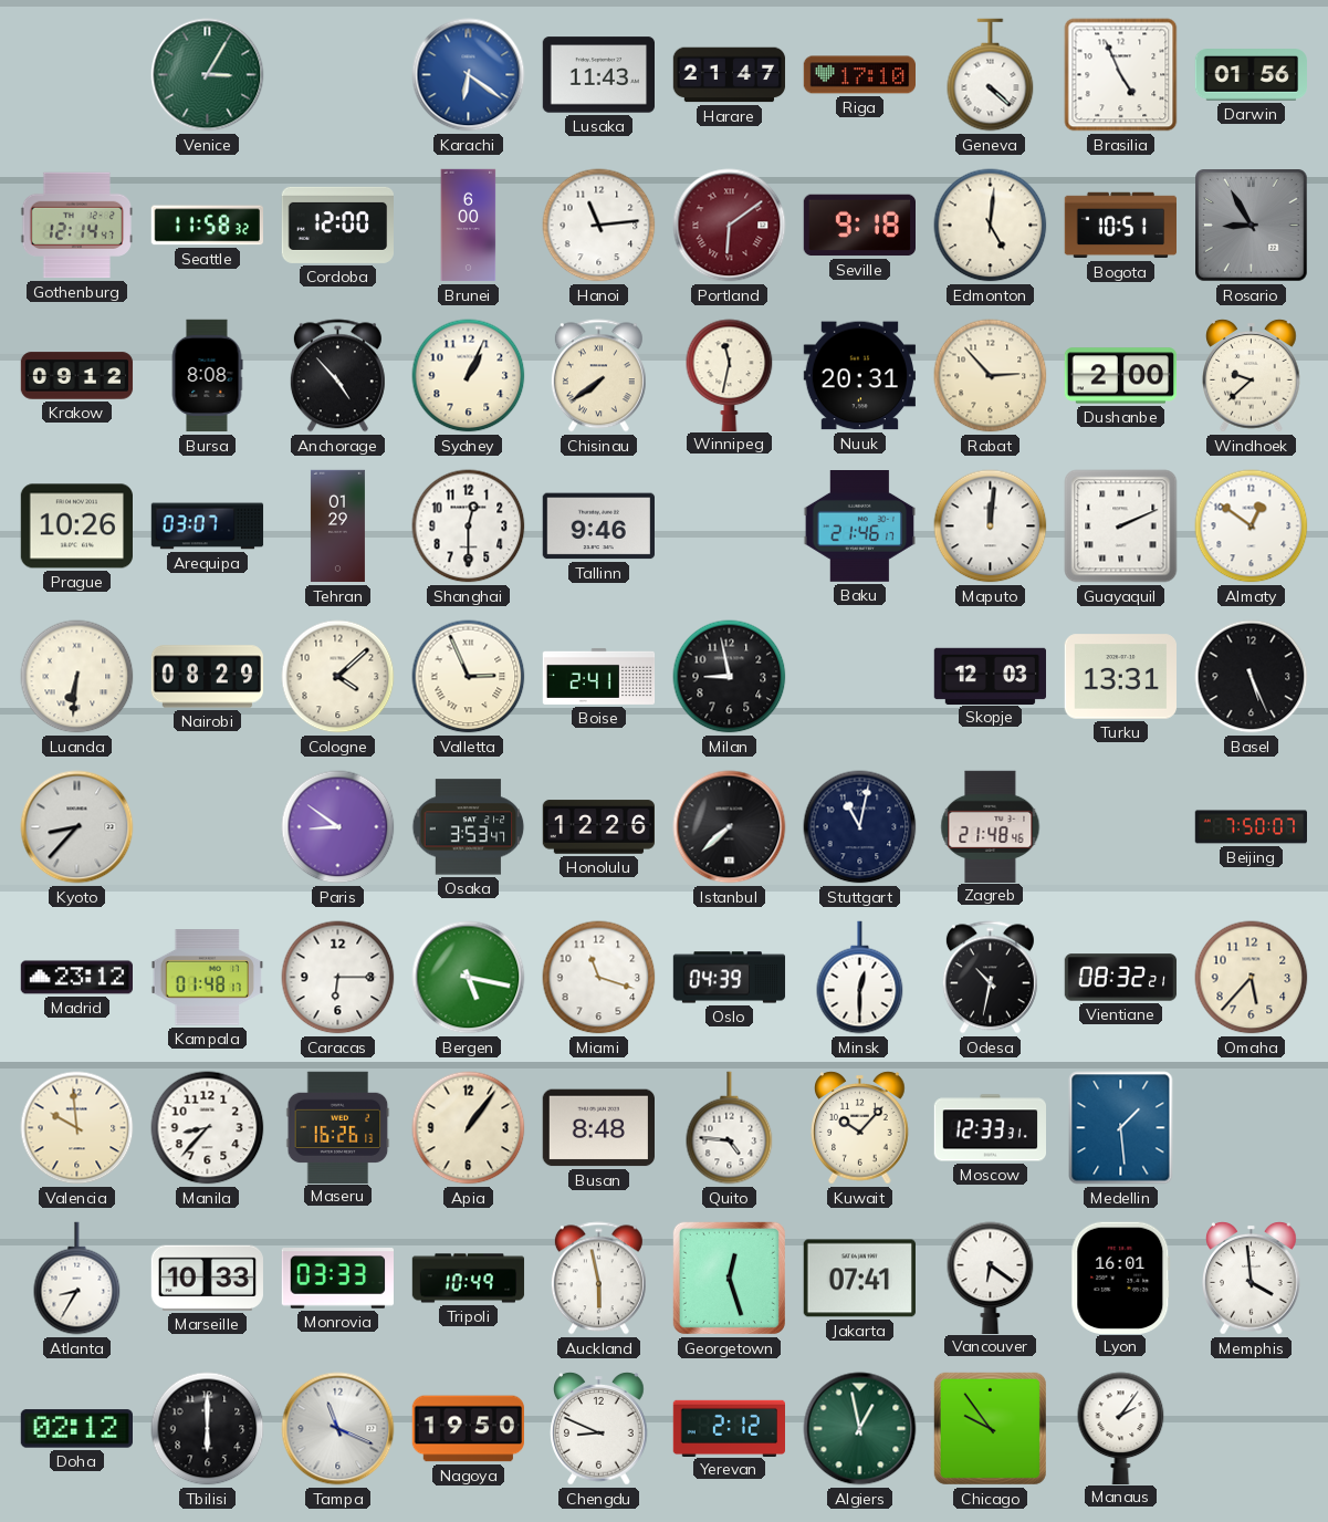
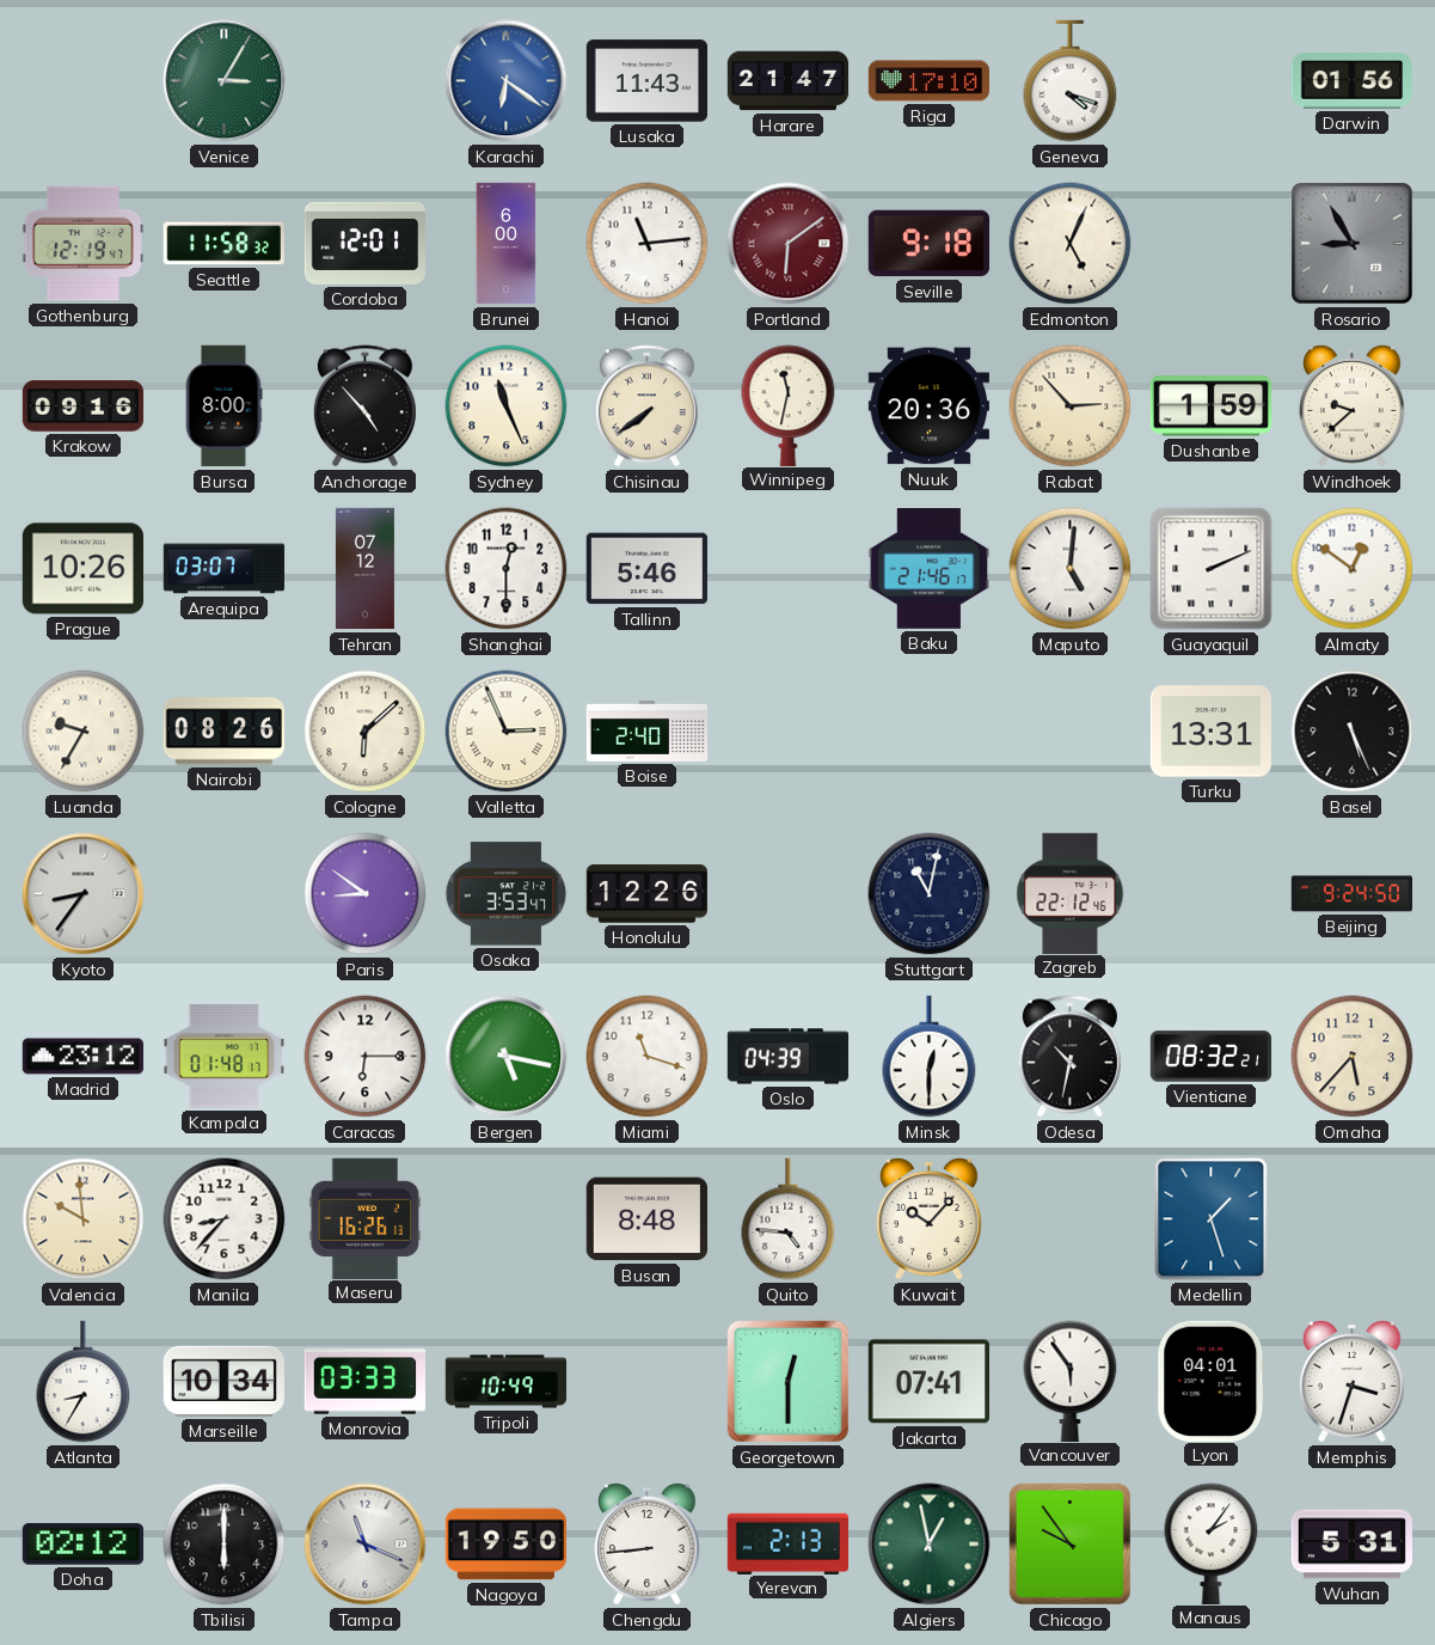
Geneva: 4:22 -> 4:18 (1071, 81)
Brasilia: 4:56 -> none (1121, 75)
Gothenburg: 12:14 -> 12:19 (82, 244)
Cordoba: 12:00 -> 12:01 (364, 243)
Edmonton: 5:01 -> 5:04 (1071, 244)
Bogota: 10:51 -> none (1121, 226)
Krakow: 09:12 -> 09:16 (84, 406)
Bursa: 8:08 -> 8:00 (223, 406)
Sydney: 1:04 -> 11:26 (507, 406)
Nuuk: 20:31 -> 20:36 (928, 406)
Dushanbe: 2:00 -> 1:59 (1210, 406)
Tehran: 01:29 -> 07:12 (364, 569)
Tallinn: 9:46 -> 5:46 (646, 569)
Maputo: 12:01 -> 5:01 (1071, 569)
Luanda: 6:31 -> 9:35 (84, 732)
Nairobi: 08:29 -> 08:26 (223, 732)
Cologne: 4:08 -> 6:08 (366, 732)
Boise: 2:41 -> 2:40 (648, 730)
Milan: 8:58 -> none (730, 677)
Skopje: 12:03 -> none (991, 676)
Kyoto: 8:37 -> 8:36 (84, 894)
Istanbul: 7:38 -> none (730, 827)
Zagreb: 21:48 -> 22:12 (1071, 893)
Beijing: 7:50 -> 9:24 (1353, 894)
Apia: 1:06 -> none (469, 1128)
Moscow: 12:33 -> none (991, 1128)
Medellin: 1:29 -> 1:27 (1212, 1219)
Marseille: 10:33 -> 10:34 (223, 1381)
Auckland: 5:58 -> none (598, 1279)
Georgetown: 12:27 -> 12:30 (787, 1381)
Vancouver: 6:21 -> 5:54 (1071, 1381)
Lyon: 16:01 -> 04:01 (1212, 1381)
Memphis: 3:59 -> 3:33 (1353, 1382)
Chengdu: 8:49 -> 8:44 (648, 1545)
Yerevan: 2:12 -> 2:13 (789, 1543)
Wuhan: none -> 5:31 (1351, 1545)
